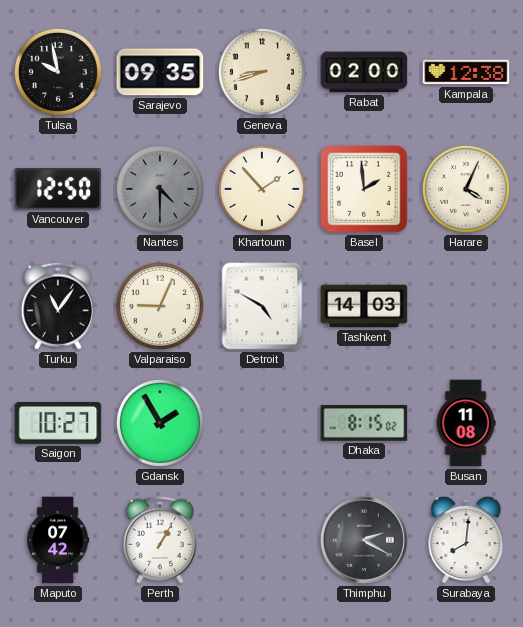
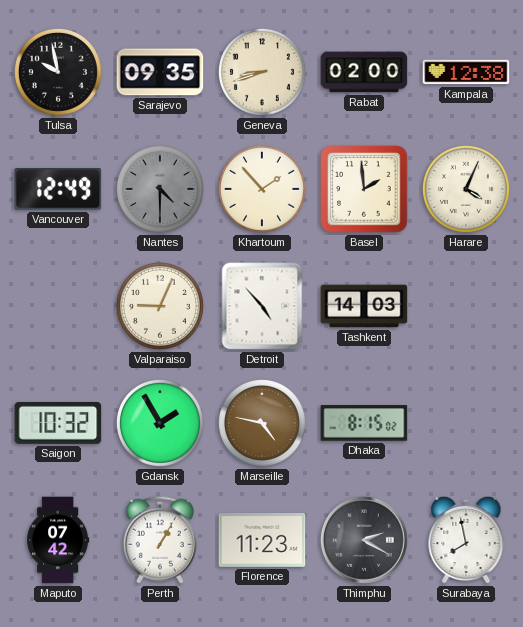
Vancouver: 12:50 -> 12:49 (58, 189)
Turku: 11:06 -> none (58, 306)
Detroit: 4:50 -> 4:53 (262, 306)
Saigon: 10:27 -> 10:32 (58, 423)
Marseille: none -> 4:47 (262, 423)
Busan: 11:08 -> none (466, 423)
Florence: none -> 11:23 (262, 541)
Surabaya: 8:01 -> 7:58 (466, 540)
